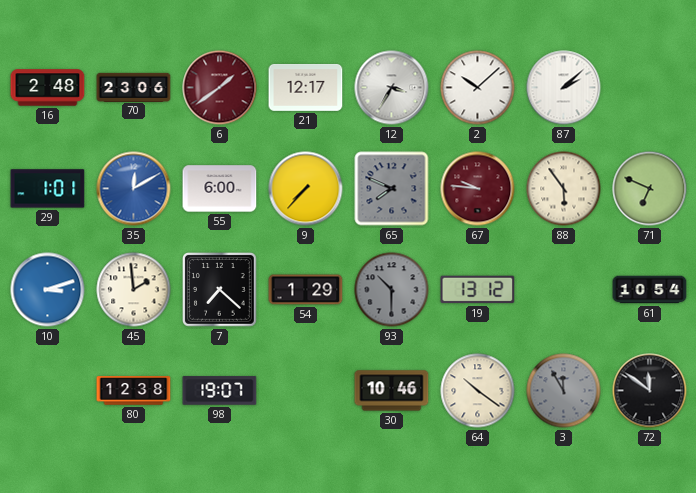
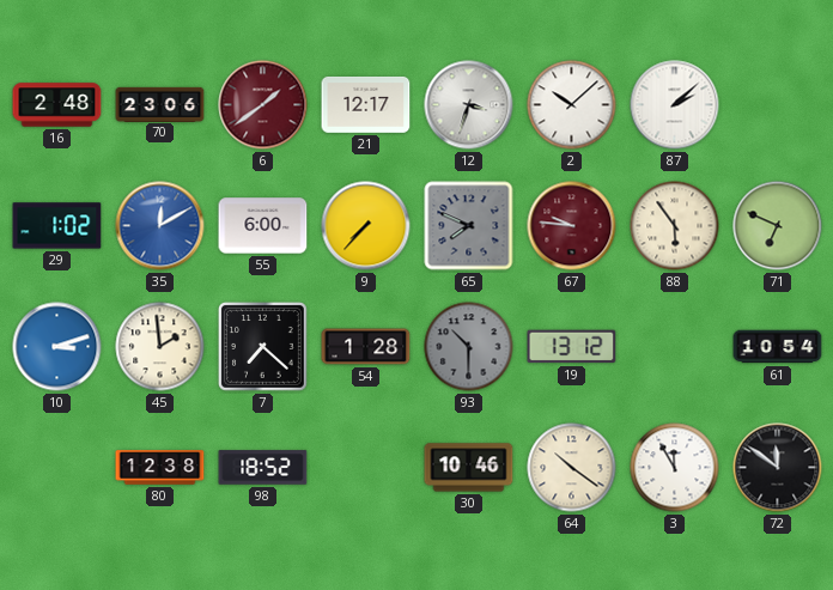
12: 3:35 -> 3:33 (469, 105)
29: 1:01 -> 1:02 (57, 226)
54: 1:29 -> 1:28 (366, 347)
98: 19:07 -> 18:52 (263, 468)
3 dial: grey -> white (675, 468)
